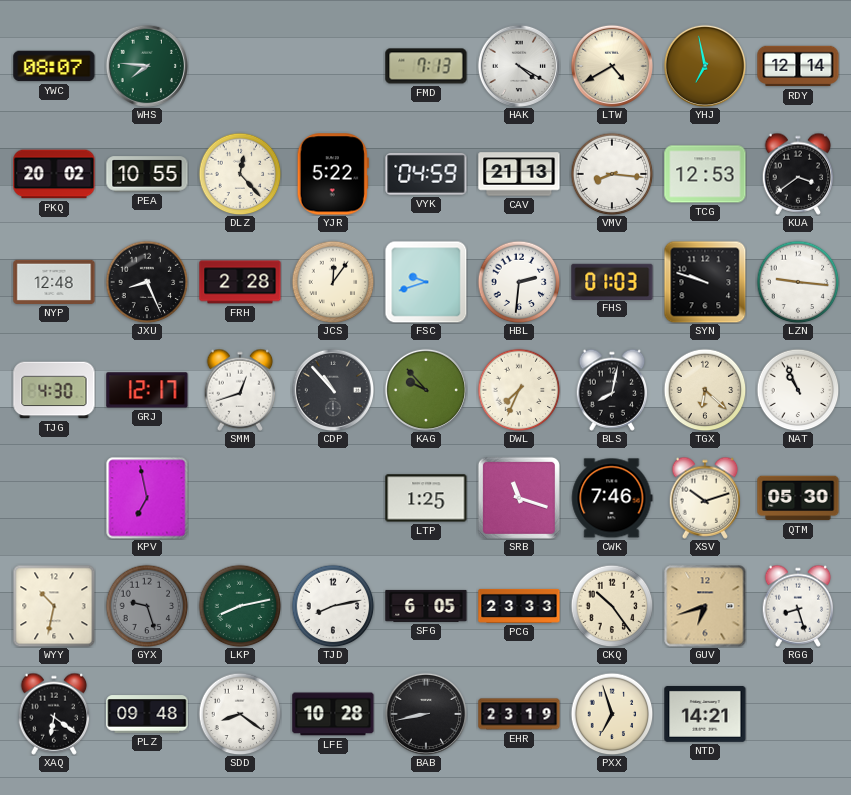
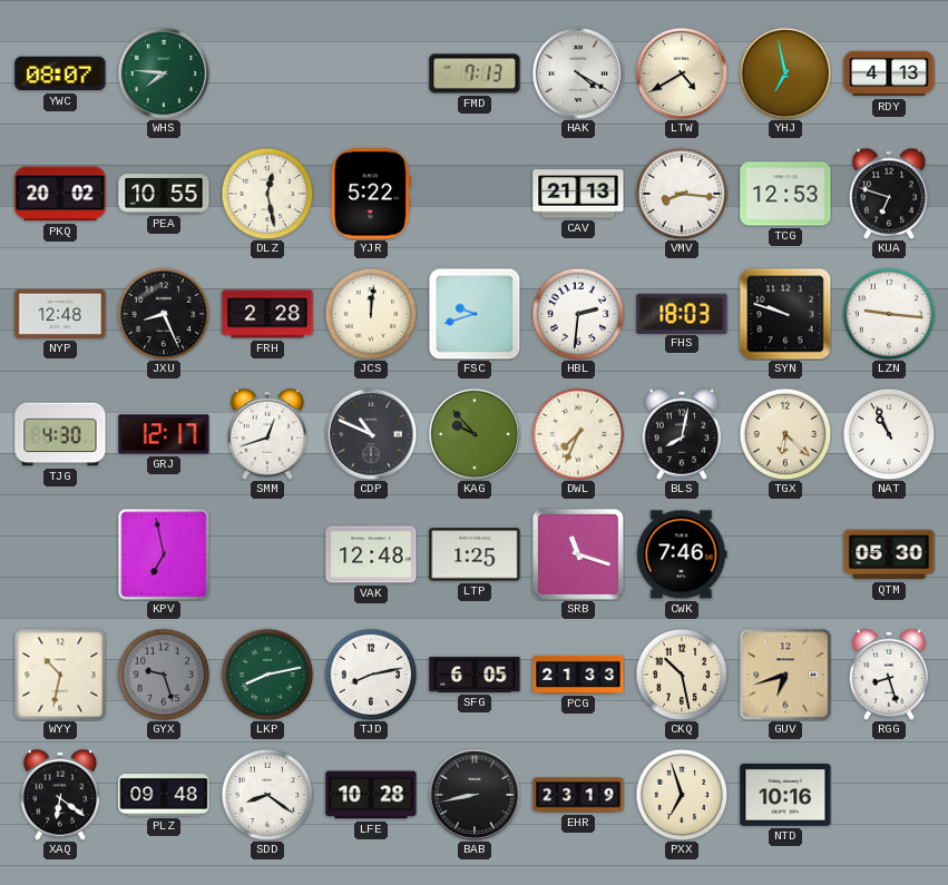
RDY: 12:14 -> 4:13 (889, 73)
DLZ: 12:23 -> 12:28 (267, 194)
VYK: 04:59 -> none (426, 174)
KUA: 3:39 -> 6:48 (889, 194)
JCS: 12:06 -> 12:01 (371, 314)
FHS: 01:03 -> 18:03 (682, 313)
CDP: 10:53 -> 10:49 (370, 433)
VAK: none -> 12:48 (371, 554)
XSV: 10:12 -> none (705, 498)
PCG: 23:33 -> 21:33 (578, 675)
CKQ: 10:24 -> 10:28 (682, 675)
NTD: 14:21 -> 10:16 (785, 795)
